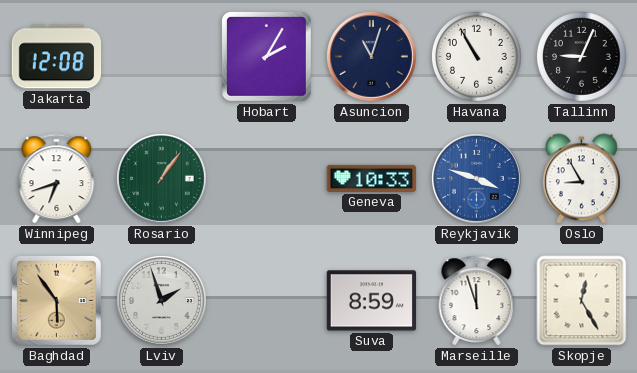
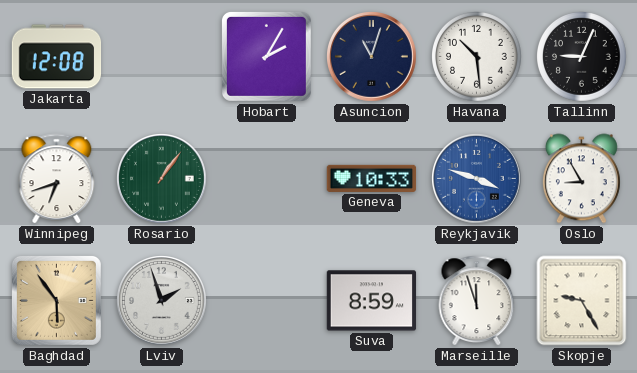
Havana: 10:55 -> 10:29 (477, 57)
Skopje: 12:25 -> 9:25 (582, 301)
